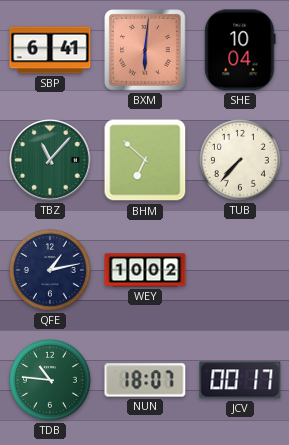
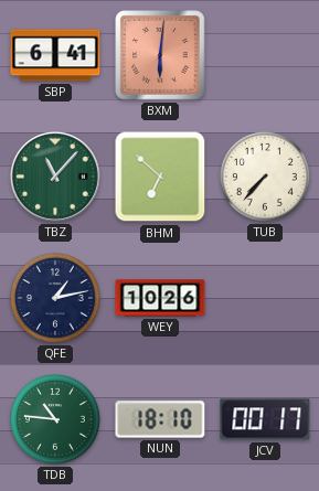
SHE: 10:04 -> none (240, 50)
WEY: 10:02 -> 10:26 (160, 298)
NUN: 18:07 -> 18:10 (160, 419)
